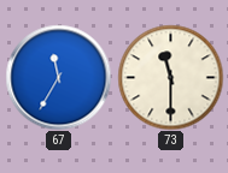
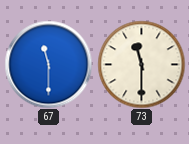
67: 11:35 -> 11:30 (48, 64)
